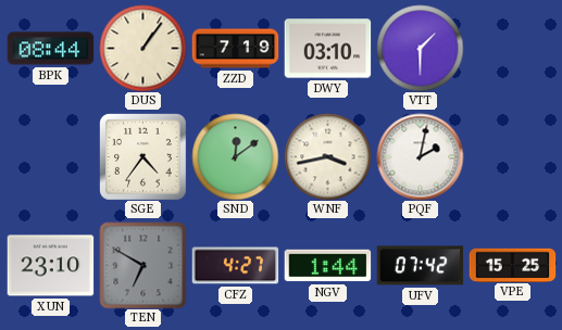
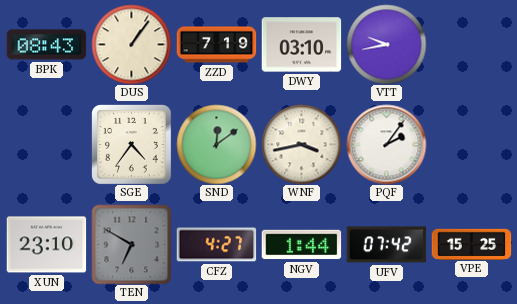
BPK: 08:44 -> 08:43 (46, 45)
VTT: 1:30 -> 9:43 (386, 44)
PQF: 2:02 -> 2:06 (386, 144)
